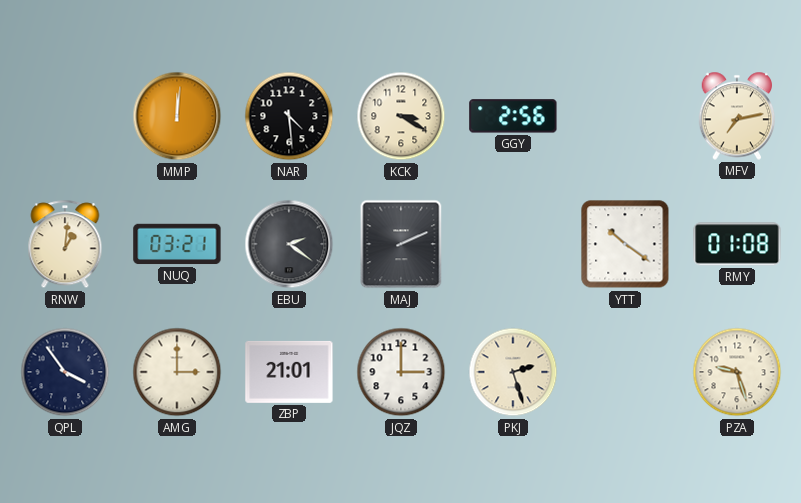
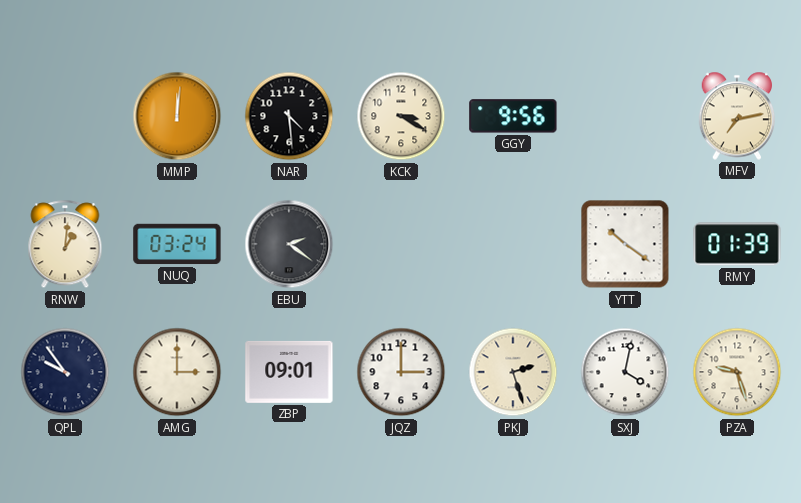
GGY: 2:56 -> 9:56 (513, 116)
NUQ: 03:21 -> 03:24 (177, 244)
MAJ: 2:11 -> none (401, 244)
RMY: 01:08 -> 01:39 (737, 244)
QPL: 3:54 -> 9:54 (65, 372)
ZBP: 21:01 -> 09:01 (289, 372)
SXJ: none -> 4:02 (625, 372)
